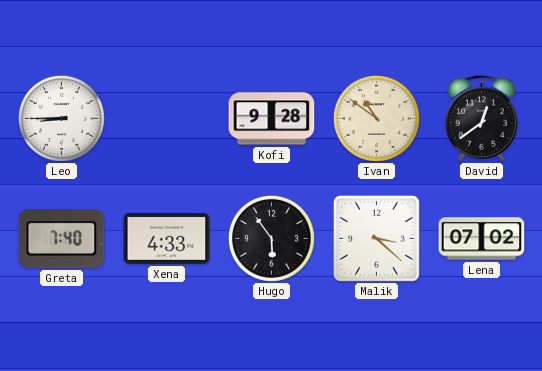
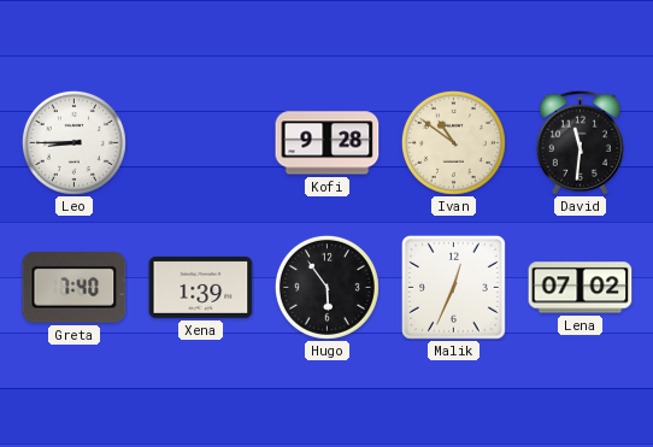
David: 12:39 -> 11:31 (580, 142)
Xena: 4:33 -> 1:39 (201, 287)
Malik: 3:22 -> 12:34 (453, 287)
